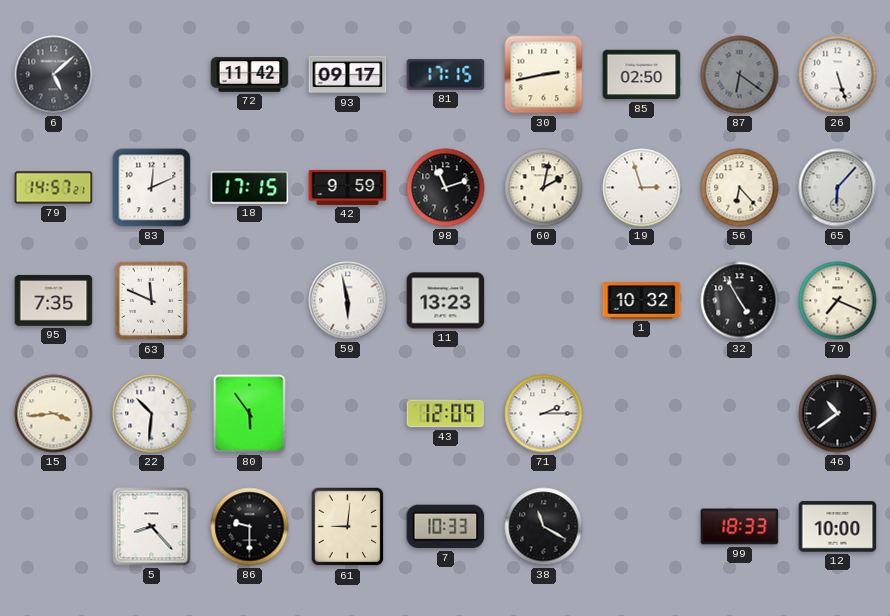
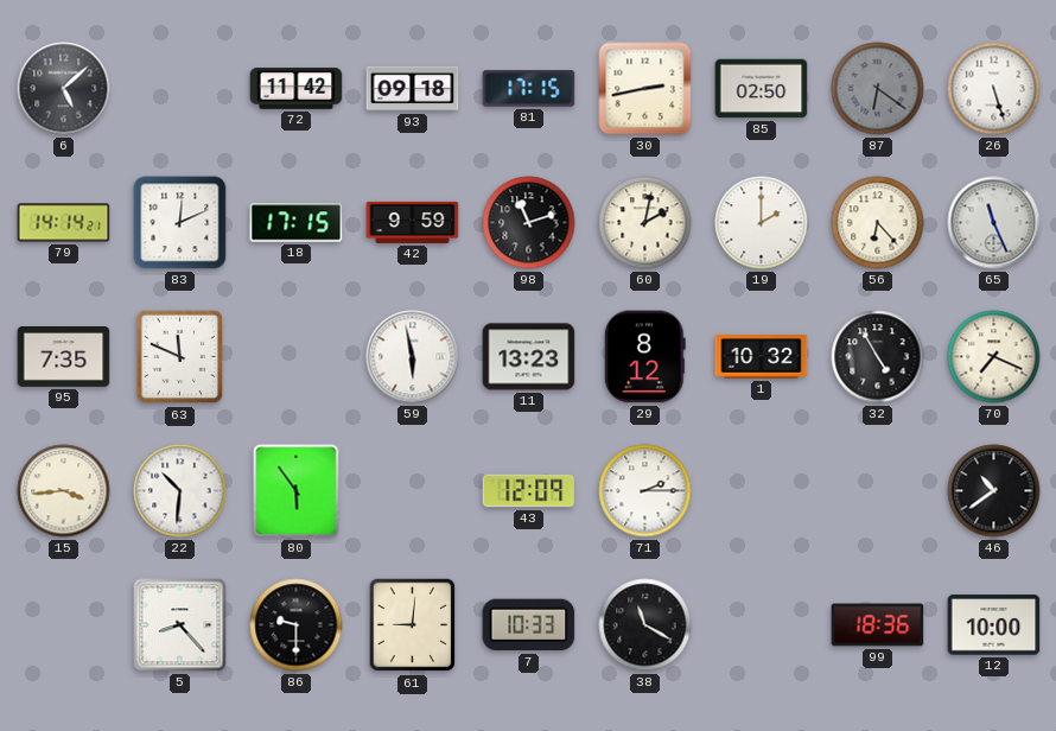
93: 09:17 -> 09:18 (413, 89)
79: 14:57 -> 14:14 (64, 223)
19: 2:57 -> 2:00 (762, 223)
65: 6:07 -> 11:26 (994, 223)
29: none -> 8:12 (644, 357)
99: 18:33 -> 18:36 (878, 625)
